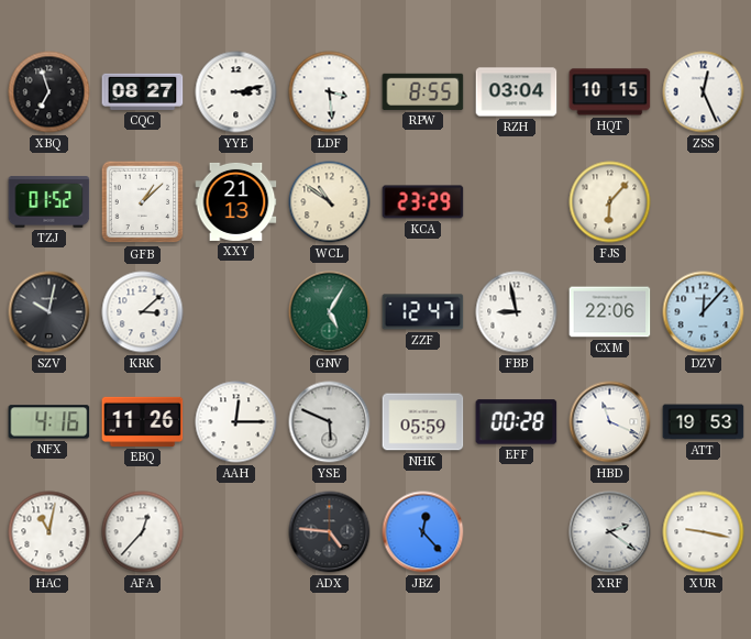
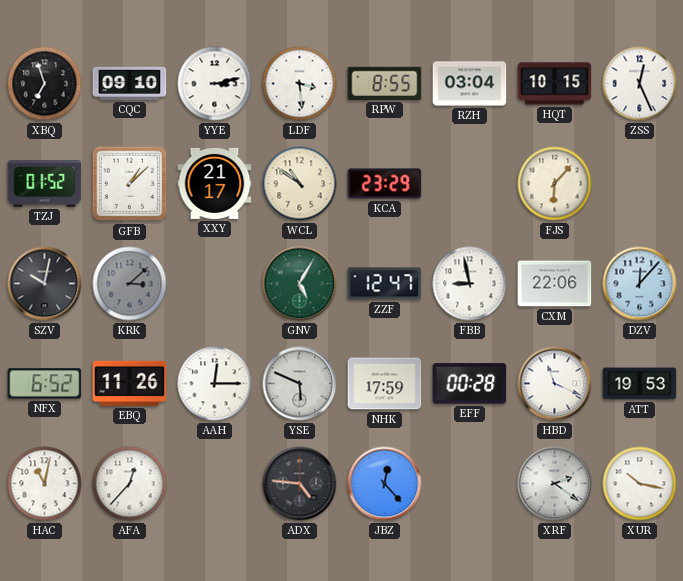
CQC: 08:27 -> 09:10 (130, 83)
XXY: 21:13 -> 21:17 (215, 183)
KRK dial: white -> grey (130, 284)
NFX: 4:16 -> 6:52 (45, 384)
NHK: 05:59 -> 17:59 (385, 384)
XUR: 9:17 -> 10:17 (640, 484)
